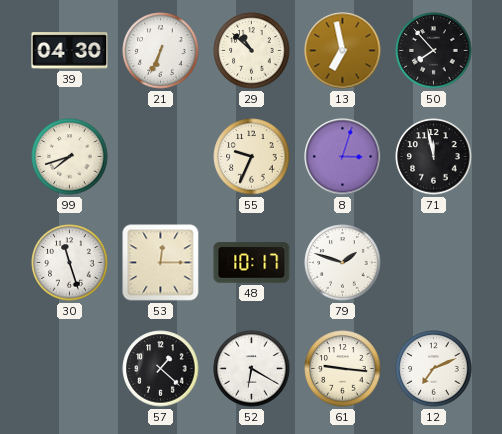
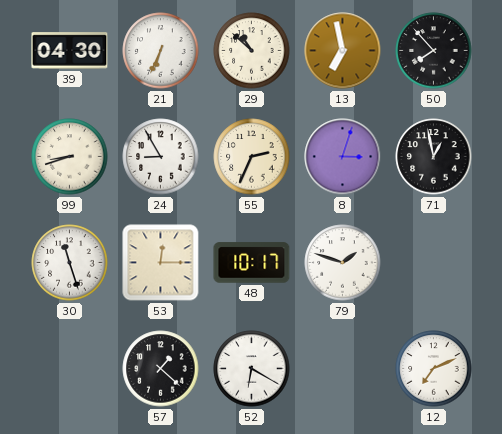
99: 7:42 -> 8:42 (70, 157)
24: none -> 8:55 (161, 157)
55: 9:34 -> 2:34 (252, 157)
71: 11:58 -> 12:58 (434, 157)
61: 9:16 -> none (343, 369)
